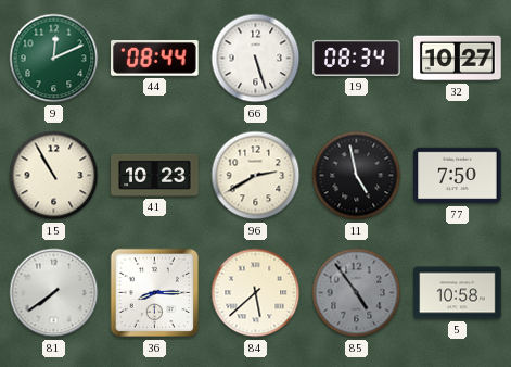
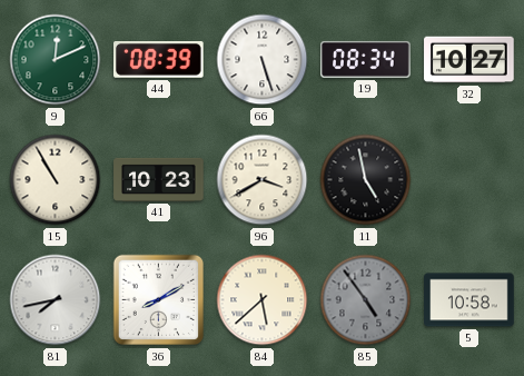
44: 08:44 -> 08:39 (159, 60)
96: 2:40 -> 3:40 (263, 180)
77: 7:50 -> none (458, 176)
81: 7:39 -> 7:43 (56, 300)
36: 8:15 -> 8:10 (159, 300)
